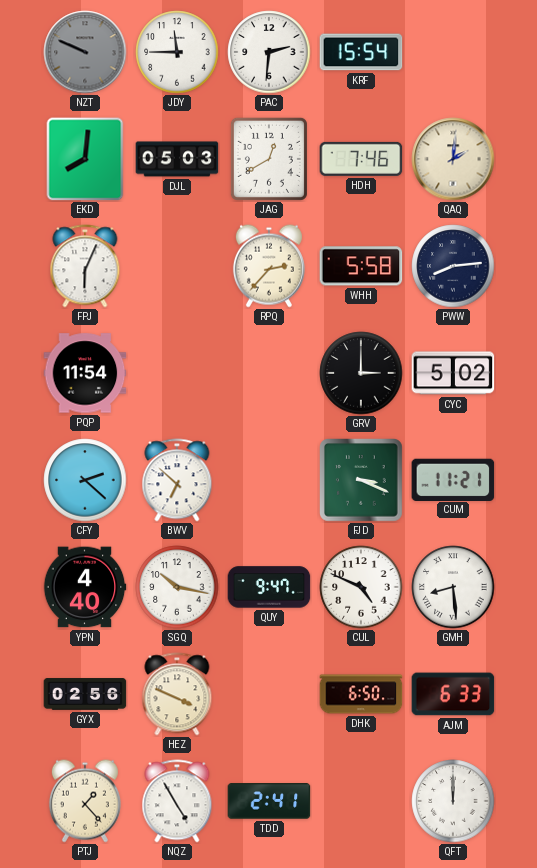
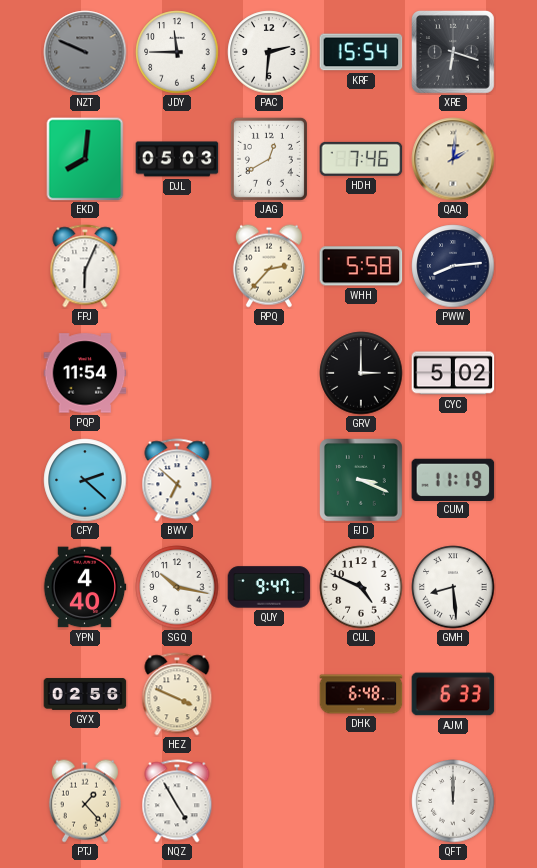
XRE: none -> 6:18 (454, 53)
CUM: 11:21 -> 11:19 (453, 479)
DHK: 6:50 -> 6:48 (361, 694)
TDD: 2:41 -> none (269, 801)
